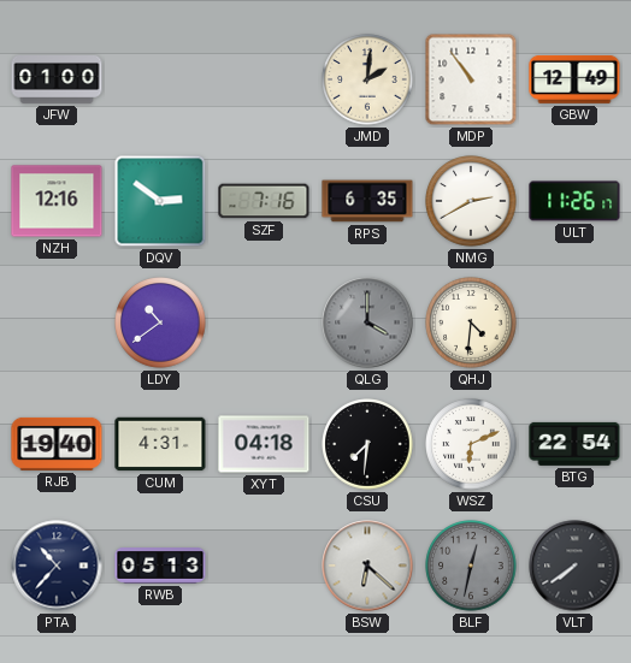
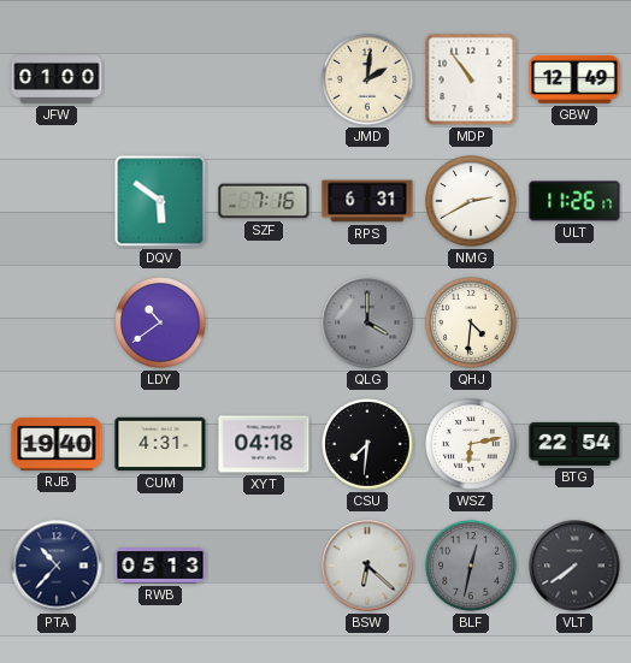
NZH: 12:16 -> none (57, 201)
DQV: 2:51 -> 5:51 (160, 201)
RPS: 6:35 -> 6:31 (367, 201)
WSZ: 6:11 -> 6:13 (471, 444)
